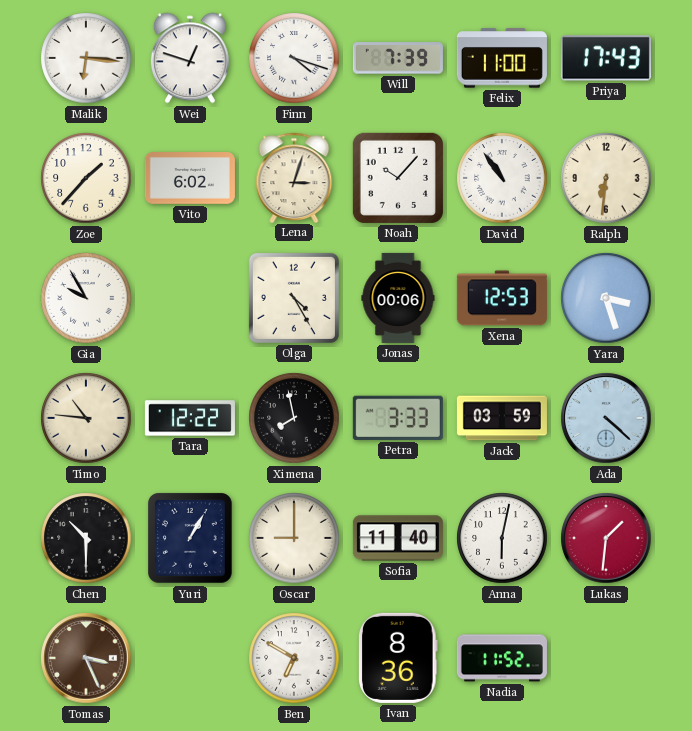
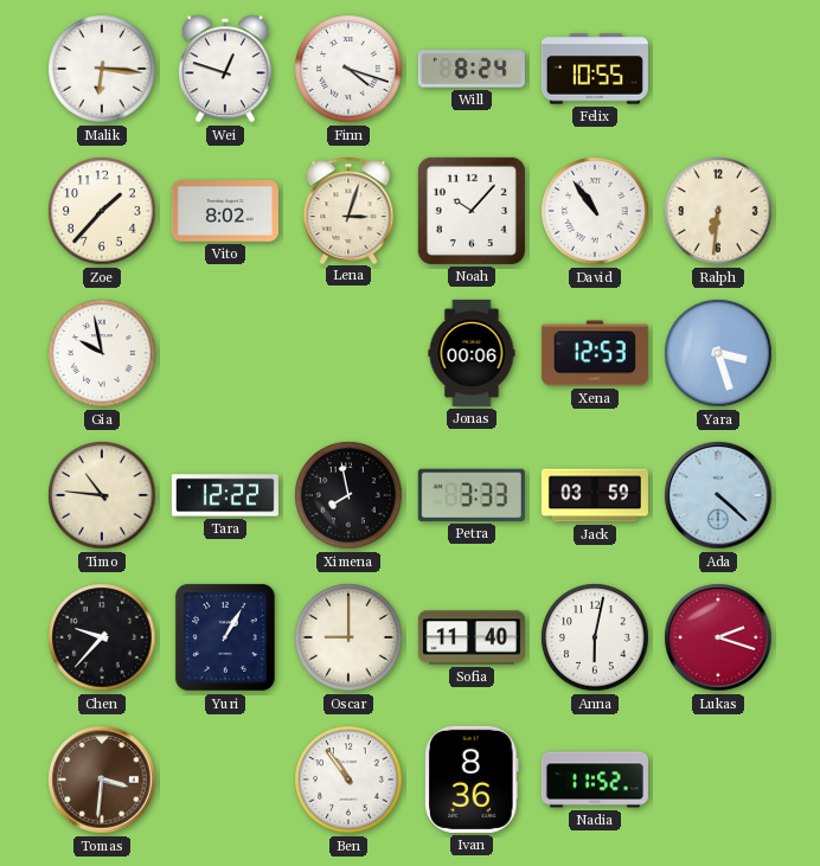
Will: 7:39 -> 8:24 (472, 69)
Felix: 11:00 -> 10:55 (595, 69)
Priya: 17:43 -> none (606, 58)
Vito: 6:02 -> 8:02 (225, 212)
Gia: 9:55 -> 9:58 (102, 353)
Olga: 4:25 -> none (294, 298)
Chen: 10:30 -> 9:37 (102, 637)
Lukas: 1:31 -> 2:18 (718, 637)
Tomas: 3:26 -> 3:31 (102, 780)
Ben: 6:50 -> 10:54 (348, 780)
